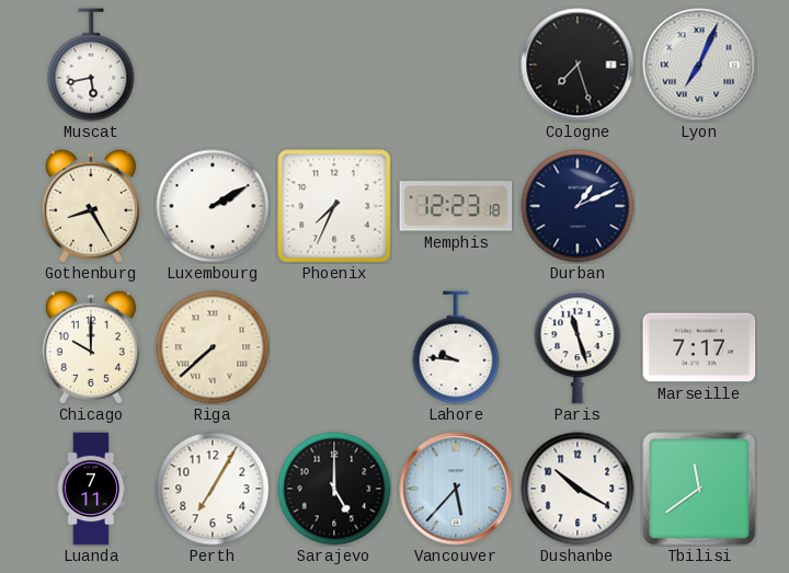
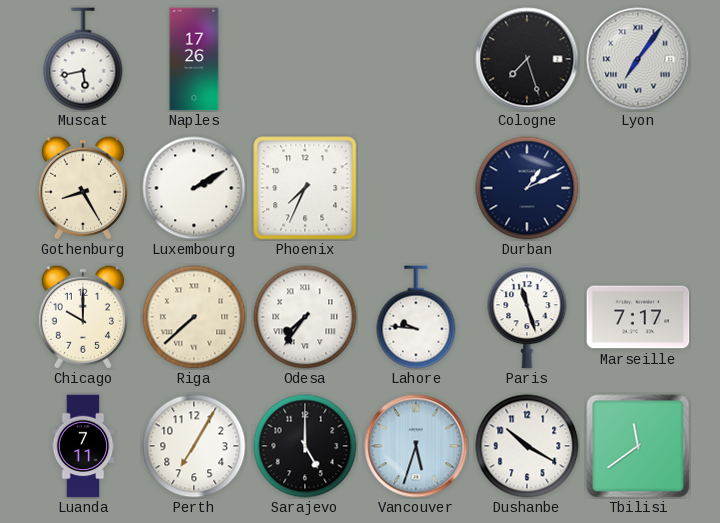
Naples: none -> 17:26 (194, 59)
Lyon: 7:04 -> 7:06 (638, 59)
Memphis: 12:23 -> none (456, 206)
Odesa: none -> 7:36 (305, 317)
Vancouver: 5:37 -> 5:33 (416, 446)
